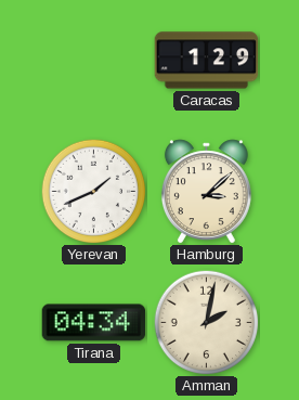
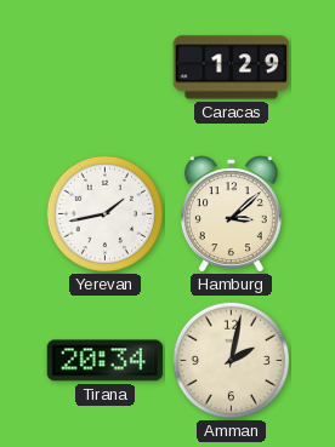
Yerevan: 1:41 -> 1:43 (104, 213)
Tirana: 04:34 -> 20:34 (106, 361)
